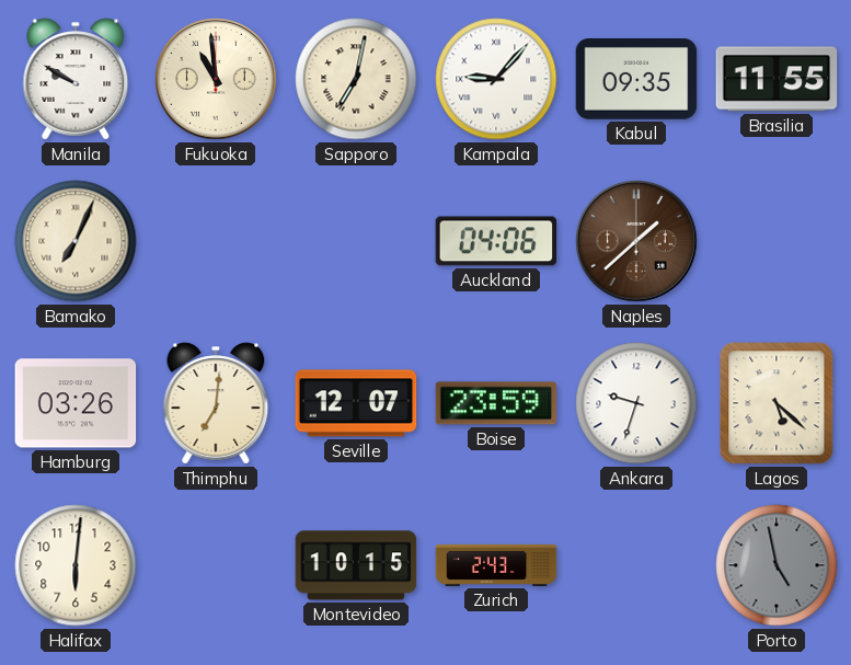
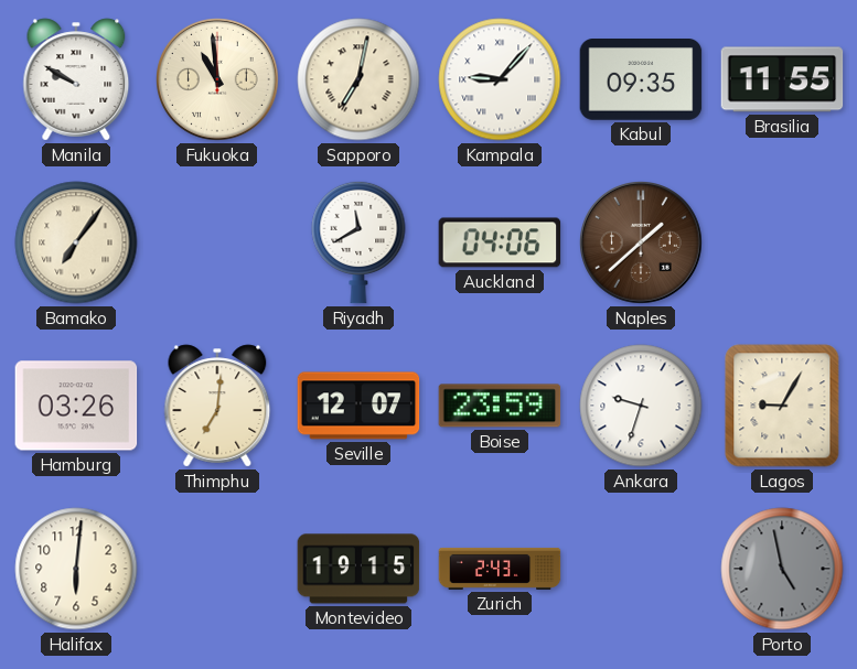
Bamako: 7:04 -> 7:06 (76, 242)
Riyadh: none -> 11:40 (358, 242)
Lagos: 5:22 -> 9:05 (782, 406)
Montevideo: 10:15 -> 19:15 (358, 569)
